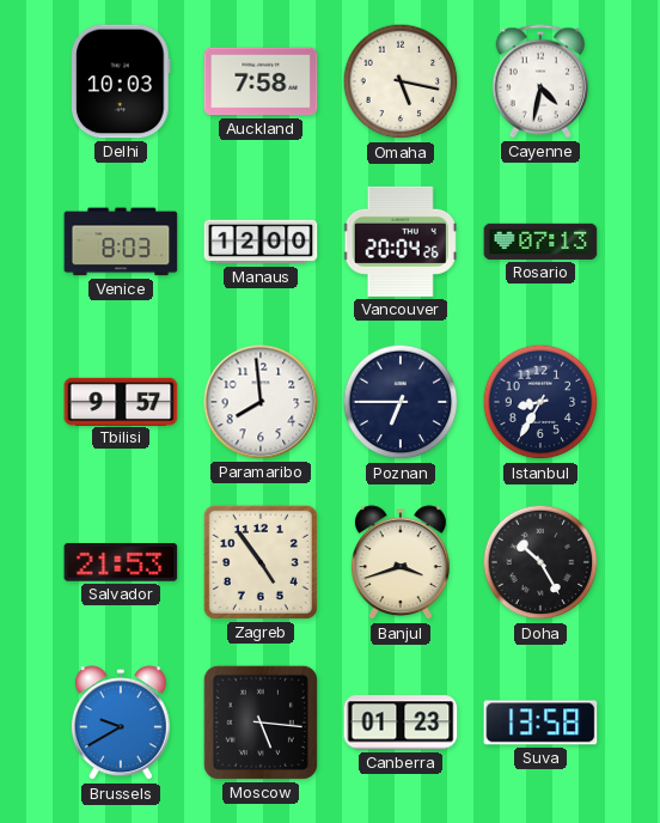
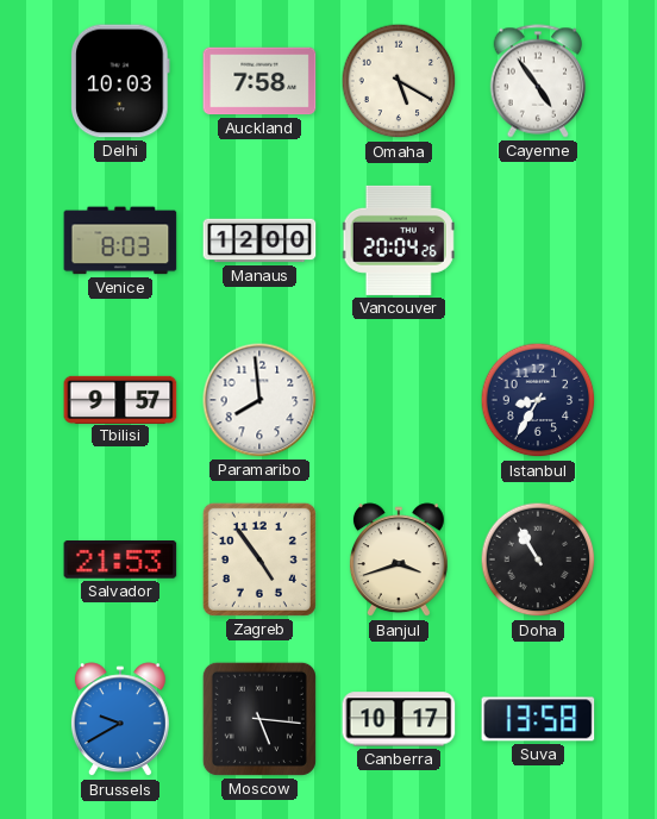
Omaha: 5:17 -> 5:20 (399, 81)
Cayenne: 4:32 -> 4:54 (538, 81)
Rosario: 07:13 -> none (540, 242)
Poznan: 6:45 -> none (401, 402)
Doha: 10:25 -> 10:55 (538, 559)
Canberra: 01:23 -> 10:17 (399, 719)
